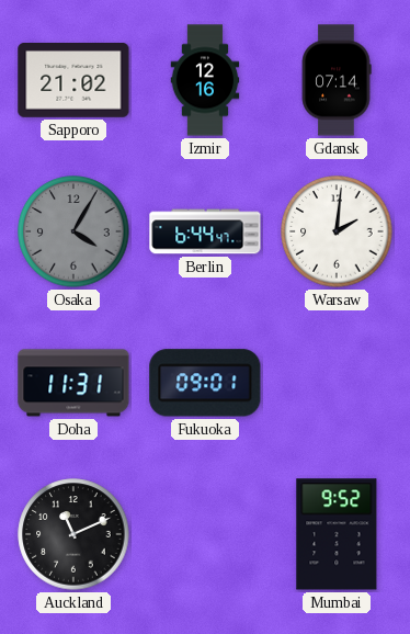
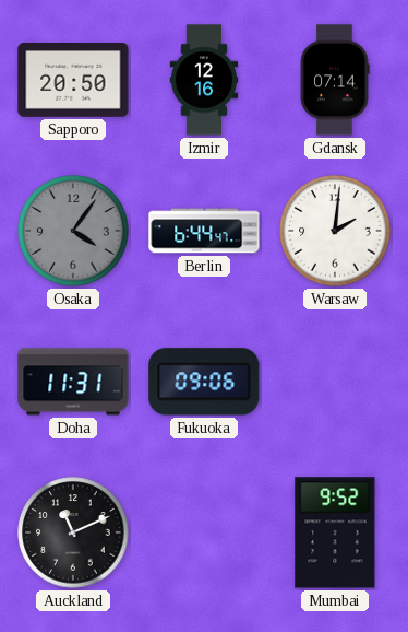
Sapporo: 21:02 -> 20:50 (73, 81)
Osaka: 4:05 -> 4:06 (73, 231)
Fukuoka: 09:01 -> 09:06 (204, 382)
